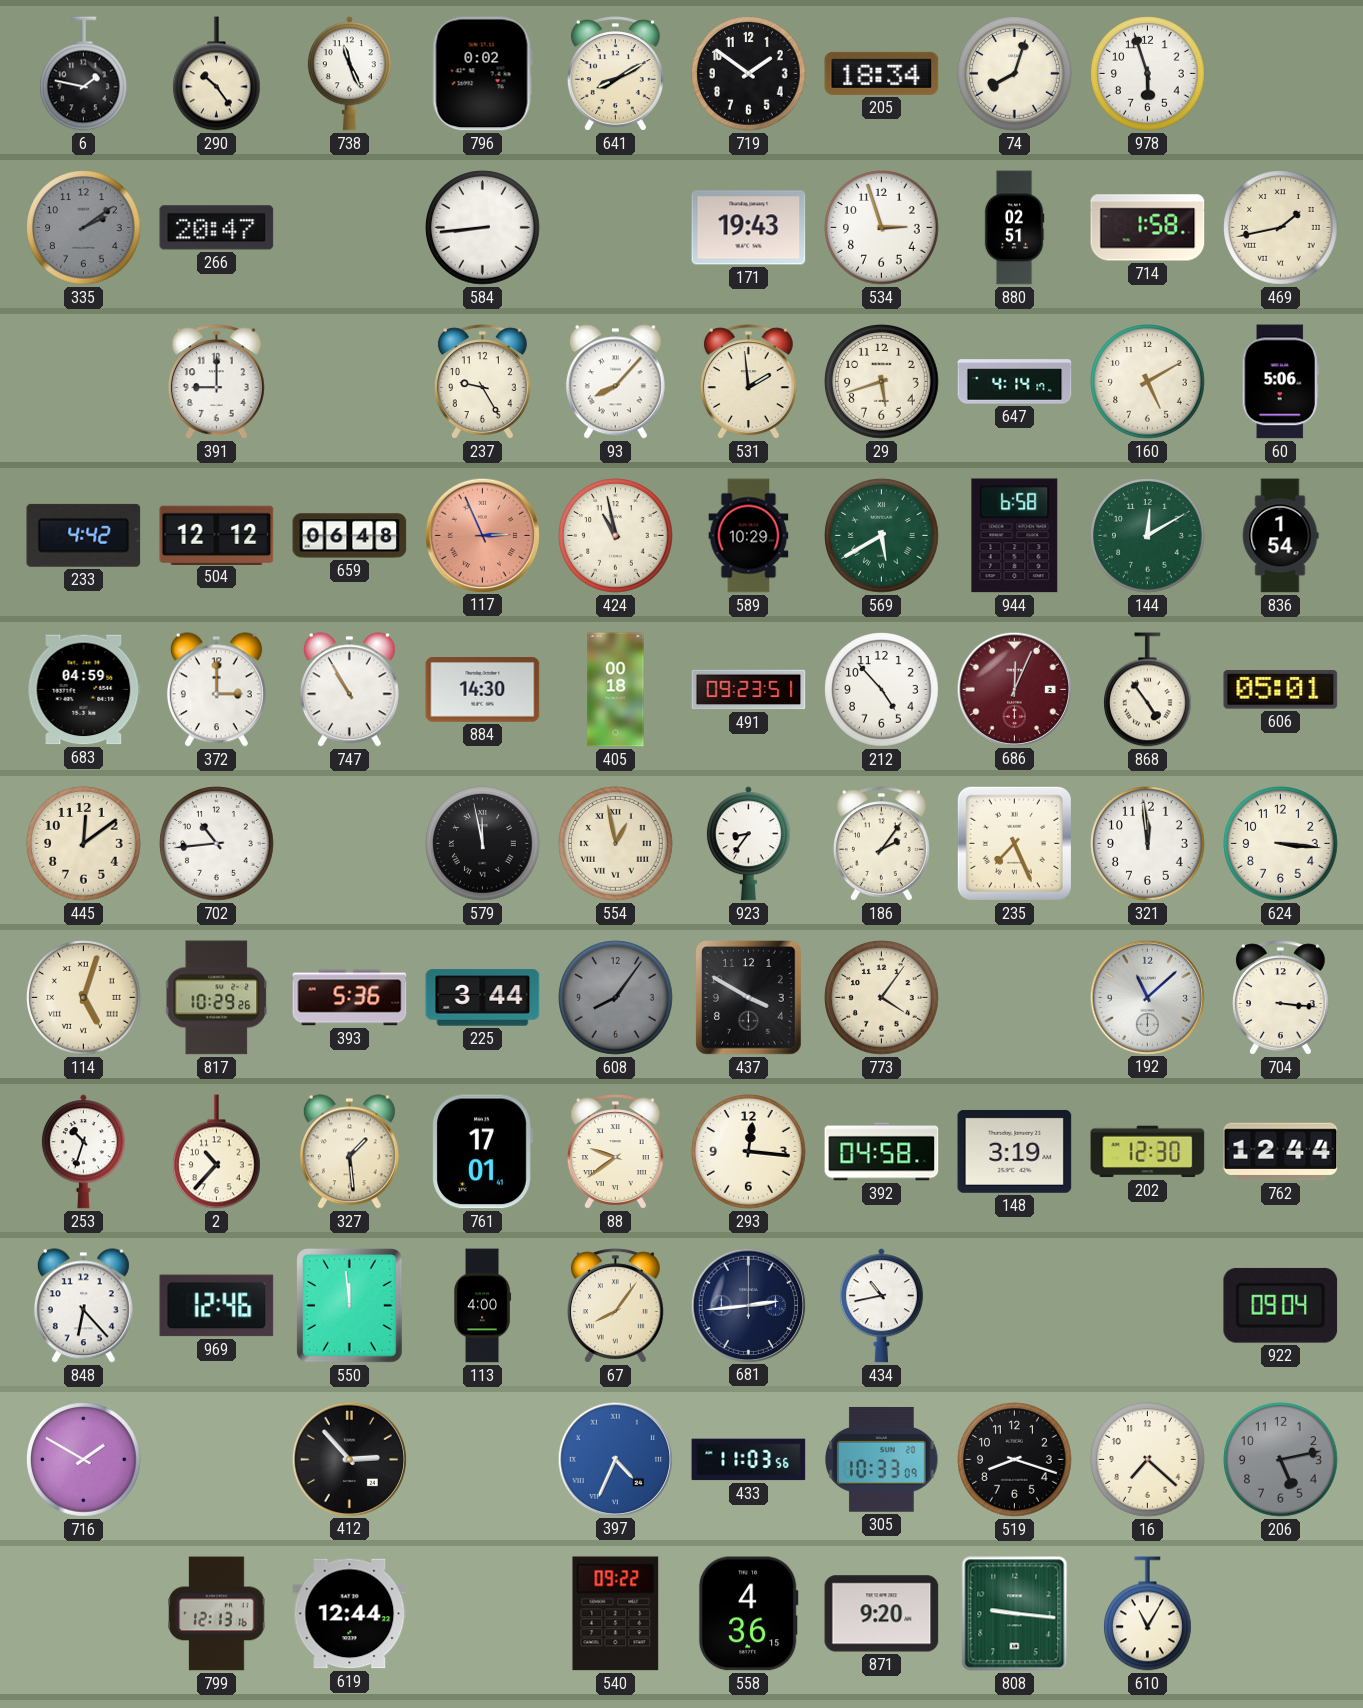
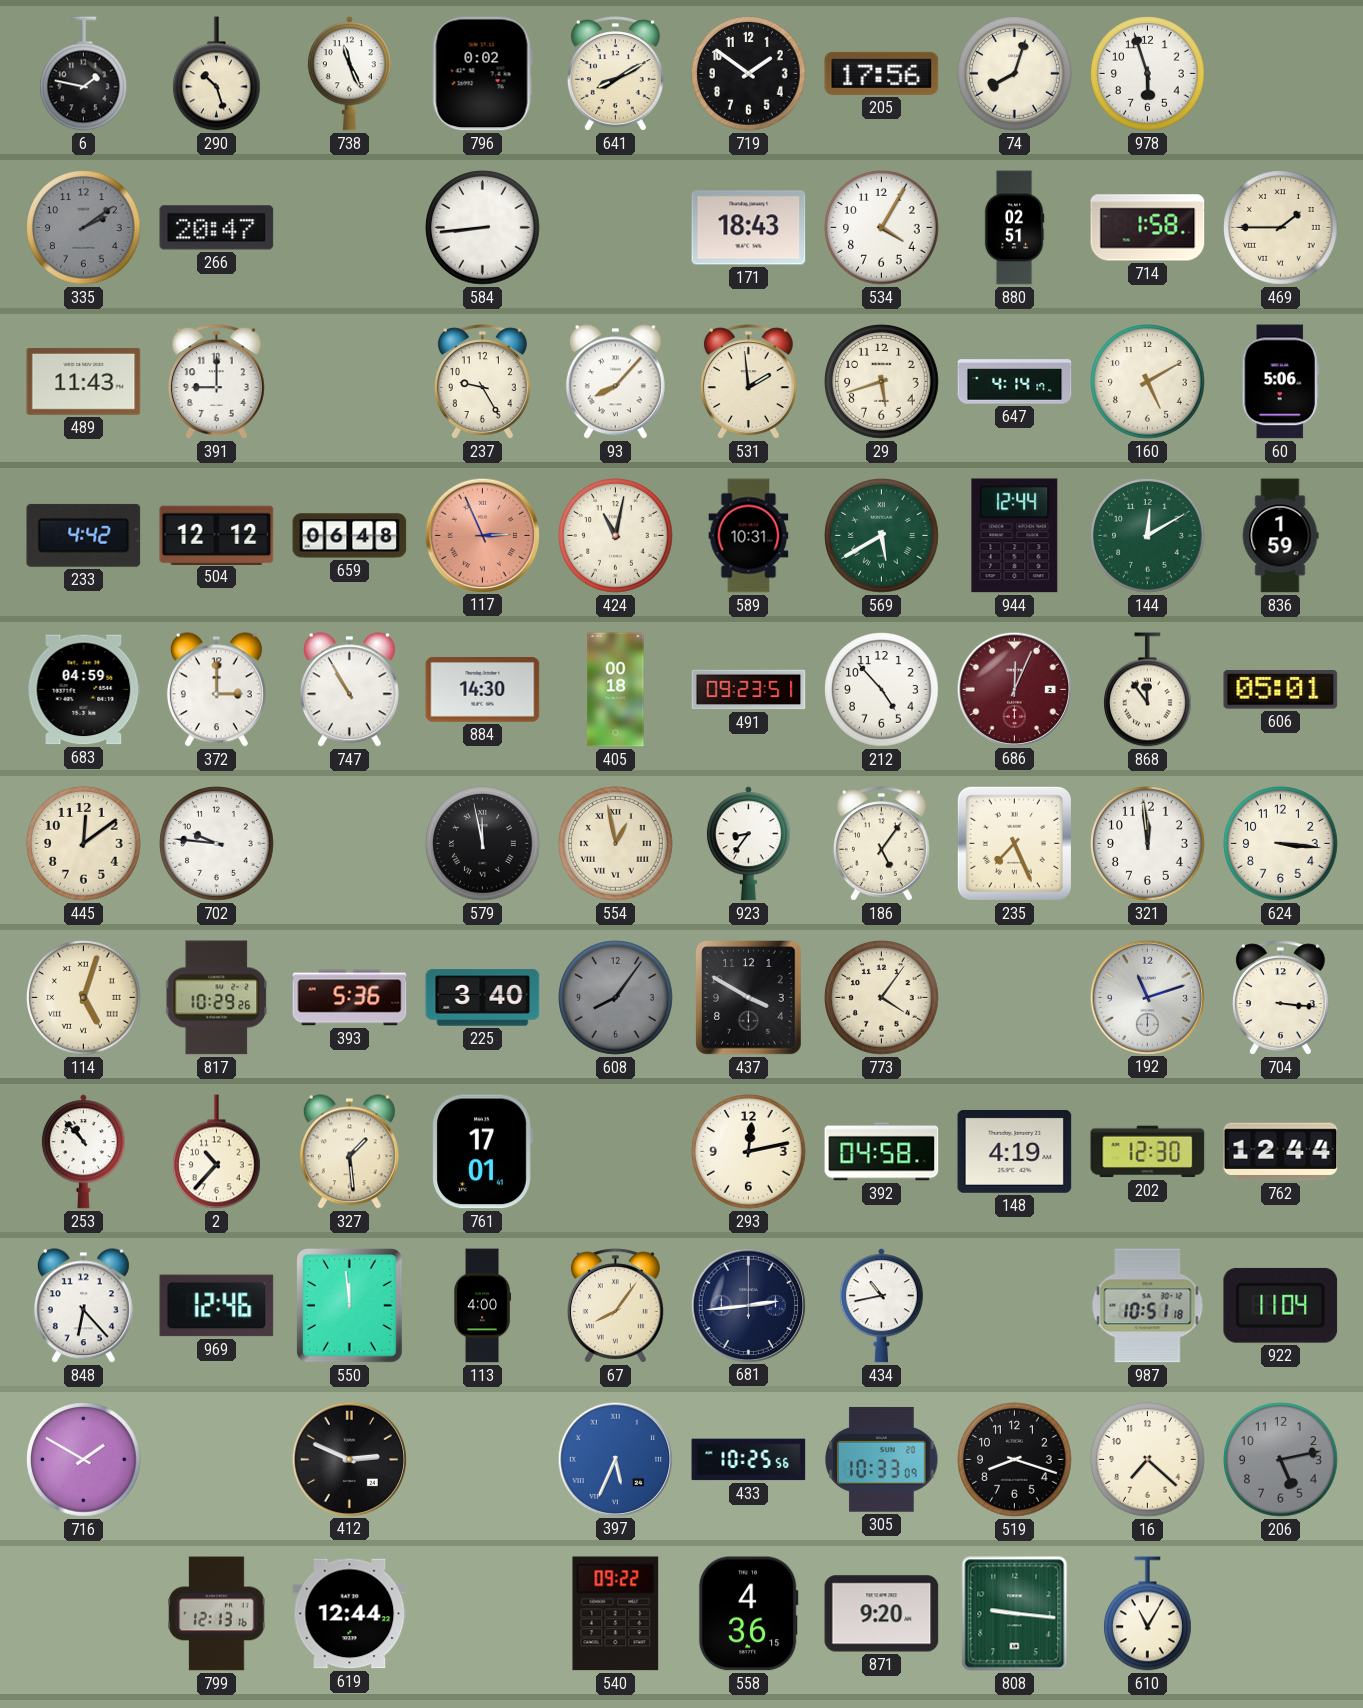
290: 10:24 -> 10:27 (217, 74)
205: 18:34 -> 17:56 (882, 73)
171: 19:43 -> 18:43 (749, 228)
534: 2:57 -> 4:05 (882, 228)
469: 1:43 -> 1:45 (1281, 228)
489: none -> 11:43 (84, 382)
424: 10:58 -> 11:02 (616, 536)
589: 10:29 -> 10:31 (749, 536)
944: 6:58 -> 12:44 (1015, 536)
836: 1:54 -> 1:59 (1280, 536)
868: 4:54 -> 11:54 (1148, 690)
702: 10:44 -> 9:46 (217, 844)
186: 2:06 -> 5:06 (881, 844)
225: 3:44 -> 3:40 (483, 998)
192: 11:08 -> 11:12 (1147, 997)
253: 10:33 -> 10:53 (83, 1152)
88: 9:39 -> none (615, 1152)
293: 12:16 -> 12:13 (749, 1152)
148: 3:19 -> 4:19 (1015, 1151)
987: none -> 10:51 (1148, 1306)
922: 09:04 -> 11:04 (1281, 1305)
412: 2:53 -> 2:49 (349, 1459)
397: 4:34 -> 5:34 (615, 1459)
433: 11:03 -> 10:25 (749, 1460)
